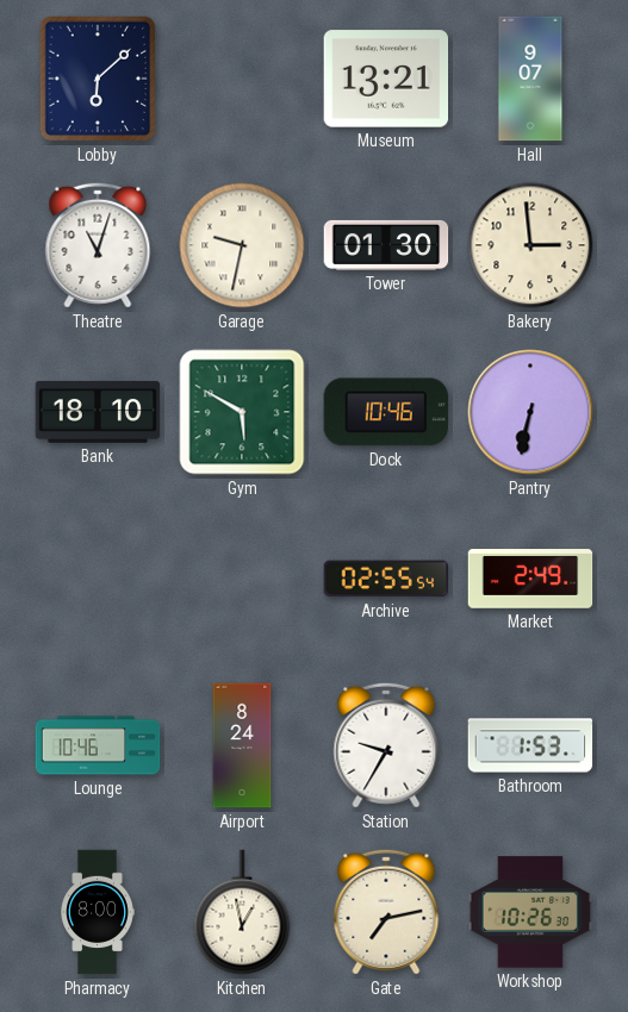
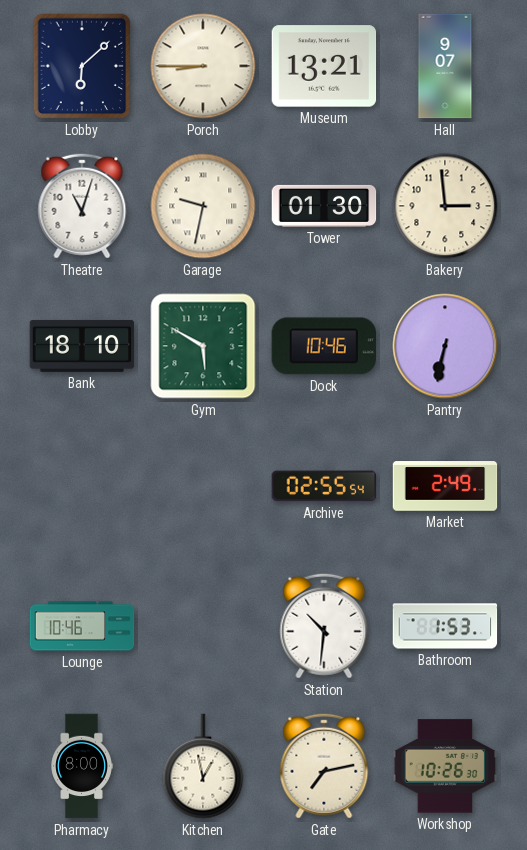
Porch: none -> 8:45 (203, 66)
Airport: 8:24 -> none (242, 745)
Station: 9:35 -> 10:31 (324, 626)
